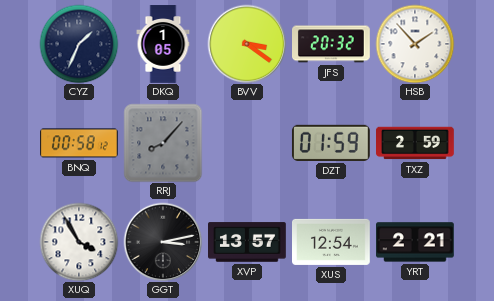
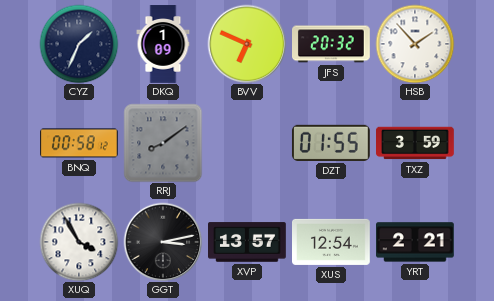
DKQ: 1:05 -> 1:09 (163, 44)
BVV: 3:21 -> 6:49 (247, 44)
RRJ: 8:07 -> 8:09 (163, 143)
DZT: 01:59 -> 01:55 (331, 143)
TXZ: 2:59 -> 3:59 (416, 143)
